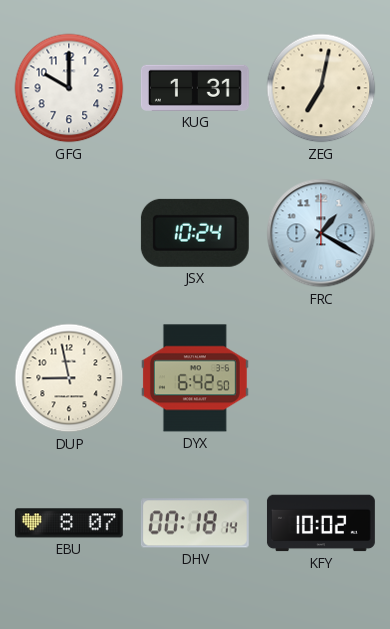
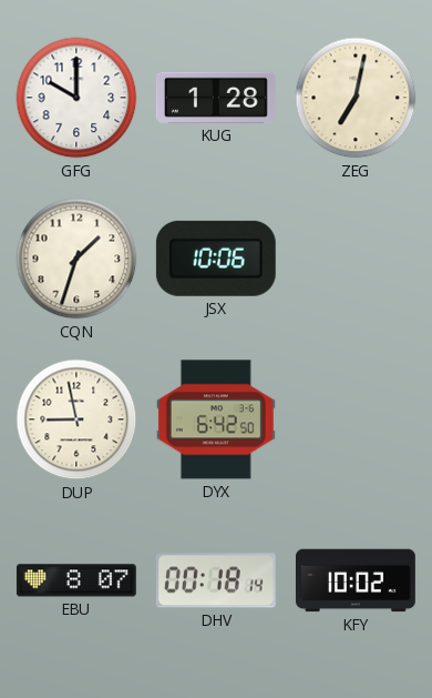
KUG: 1:31 -> 1:28 (216, 98)
CQN: none -> 1:33 (76, 259)
JSX: 10:24 -> 10:06 (216, 259)
FRC: 1:20 -> none (321, 233)
